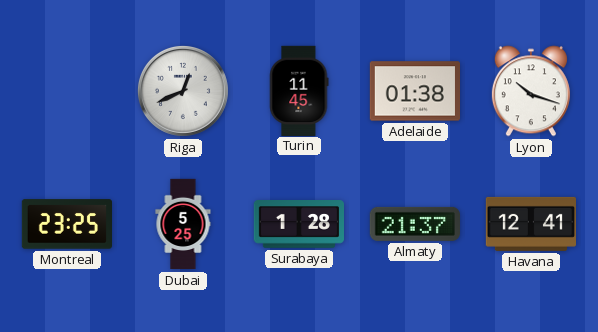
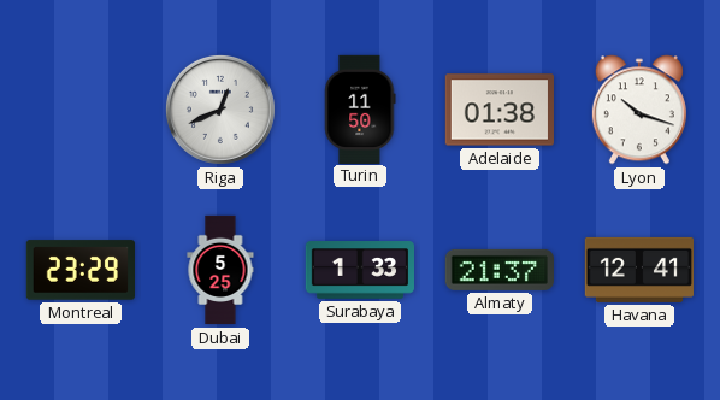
Turin: 11:45 -> 11:50 (360, 108)
Montreal: 23:25 -> 23:29 (79, 270)
Surabaya: 1:28 -> 1:33 (359, 271)
